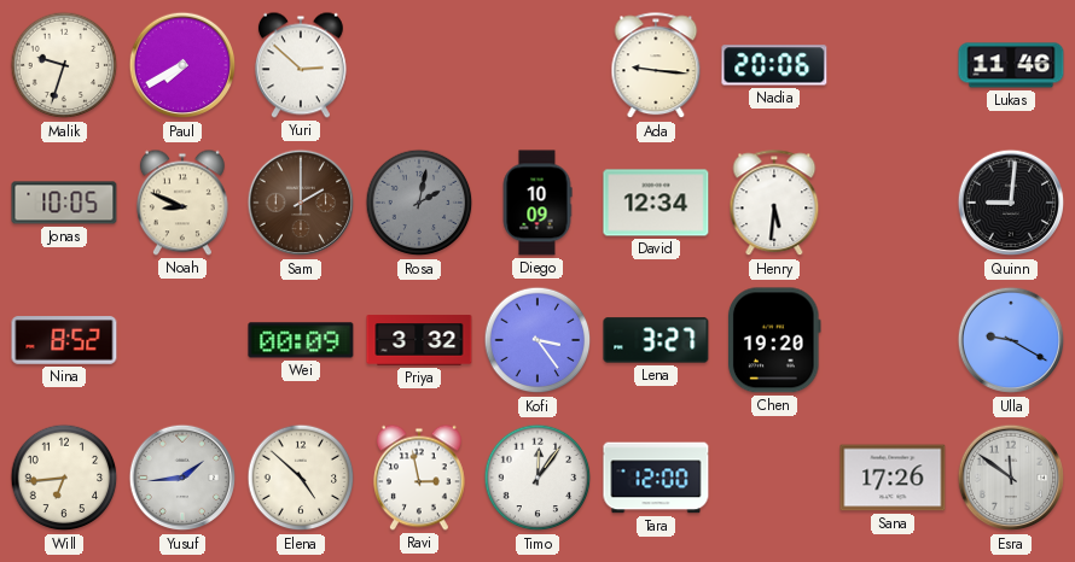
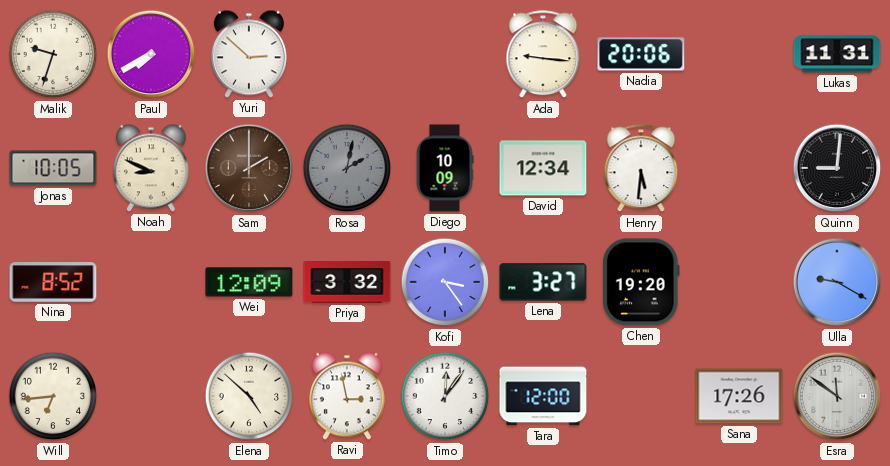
Lukas: 11:46 -> 11:31 (837, 54)
Wei: 00:09 -> 12:09 (249, 282)
Yusuf: 1:44 -> none (182, 478)
